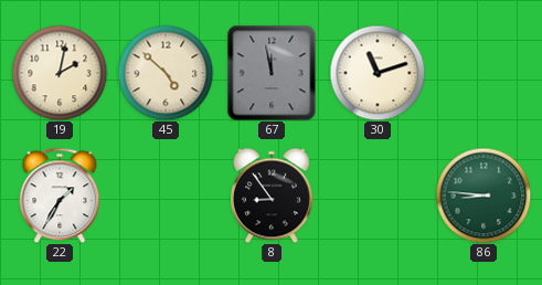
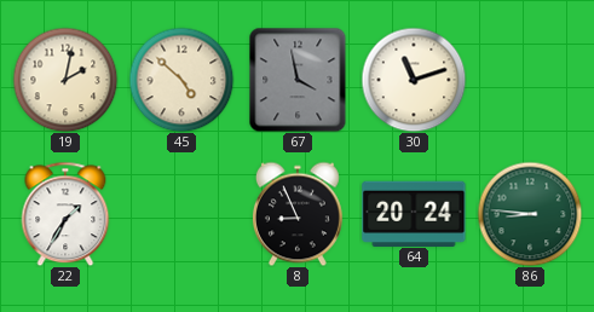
67: 11:58 -> 3:58 (298, 80)
8: 8:54 -> 8:56 (298, 214)
64: none -> 20:24 (414, 213)
